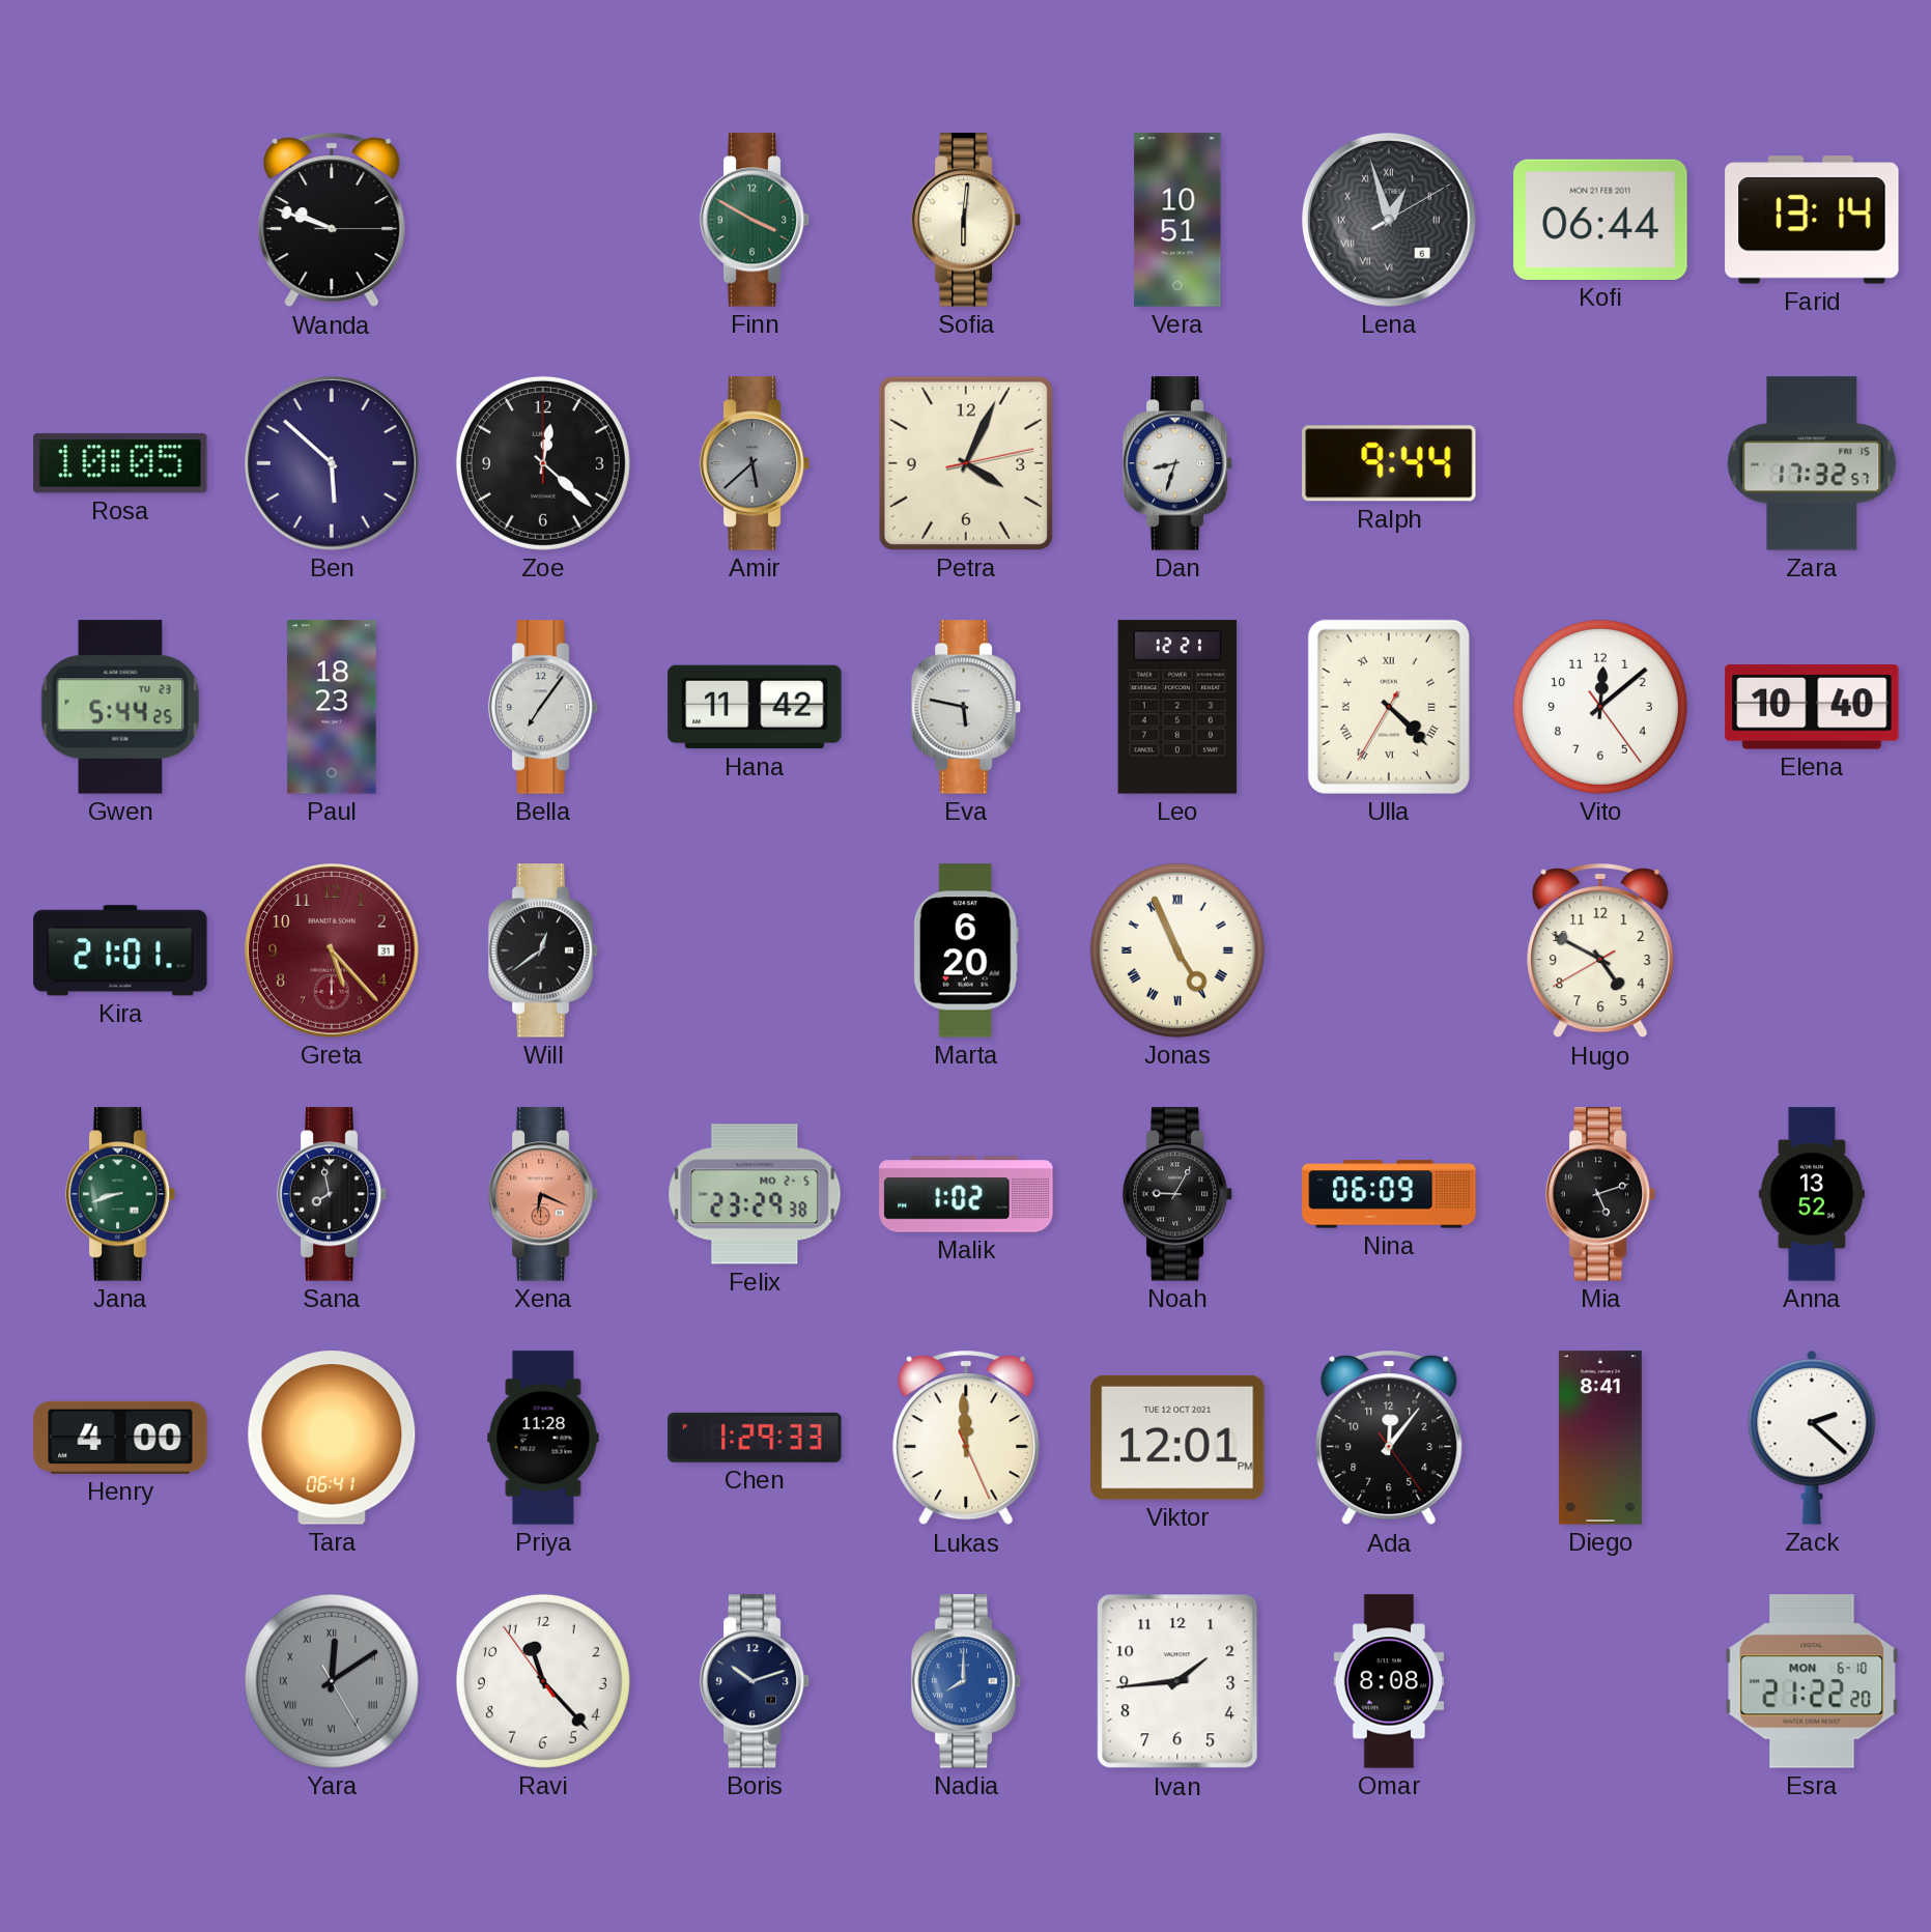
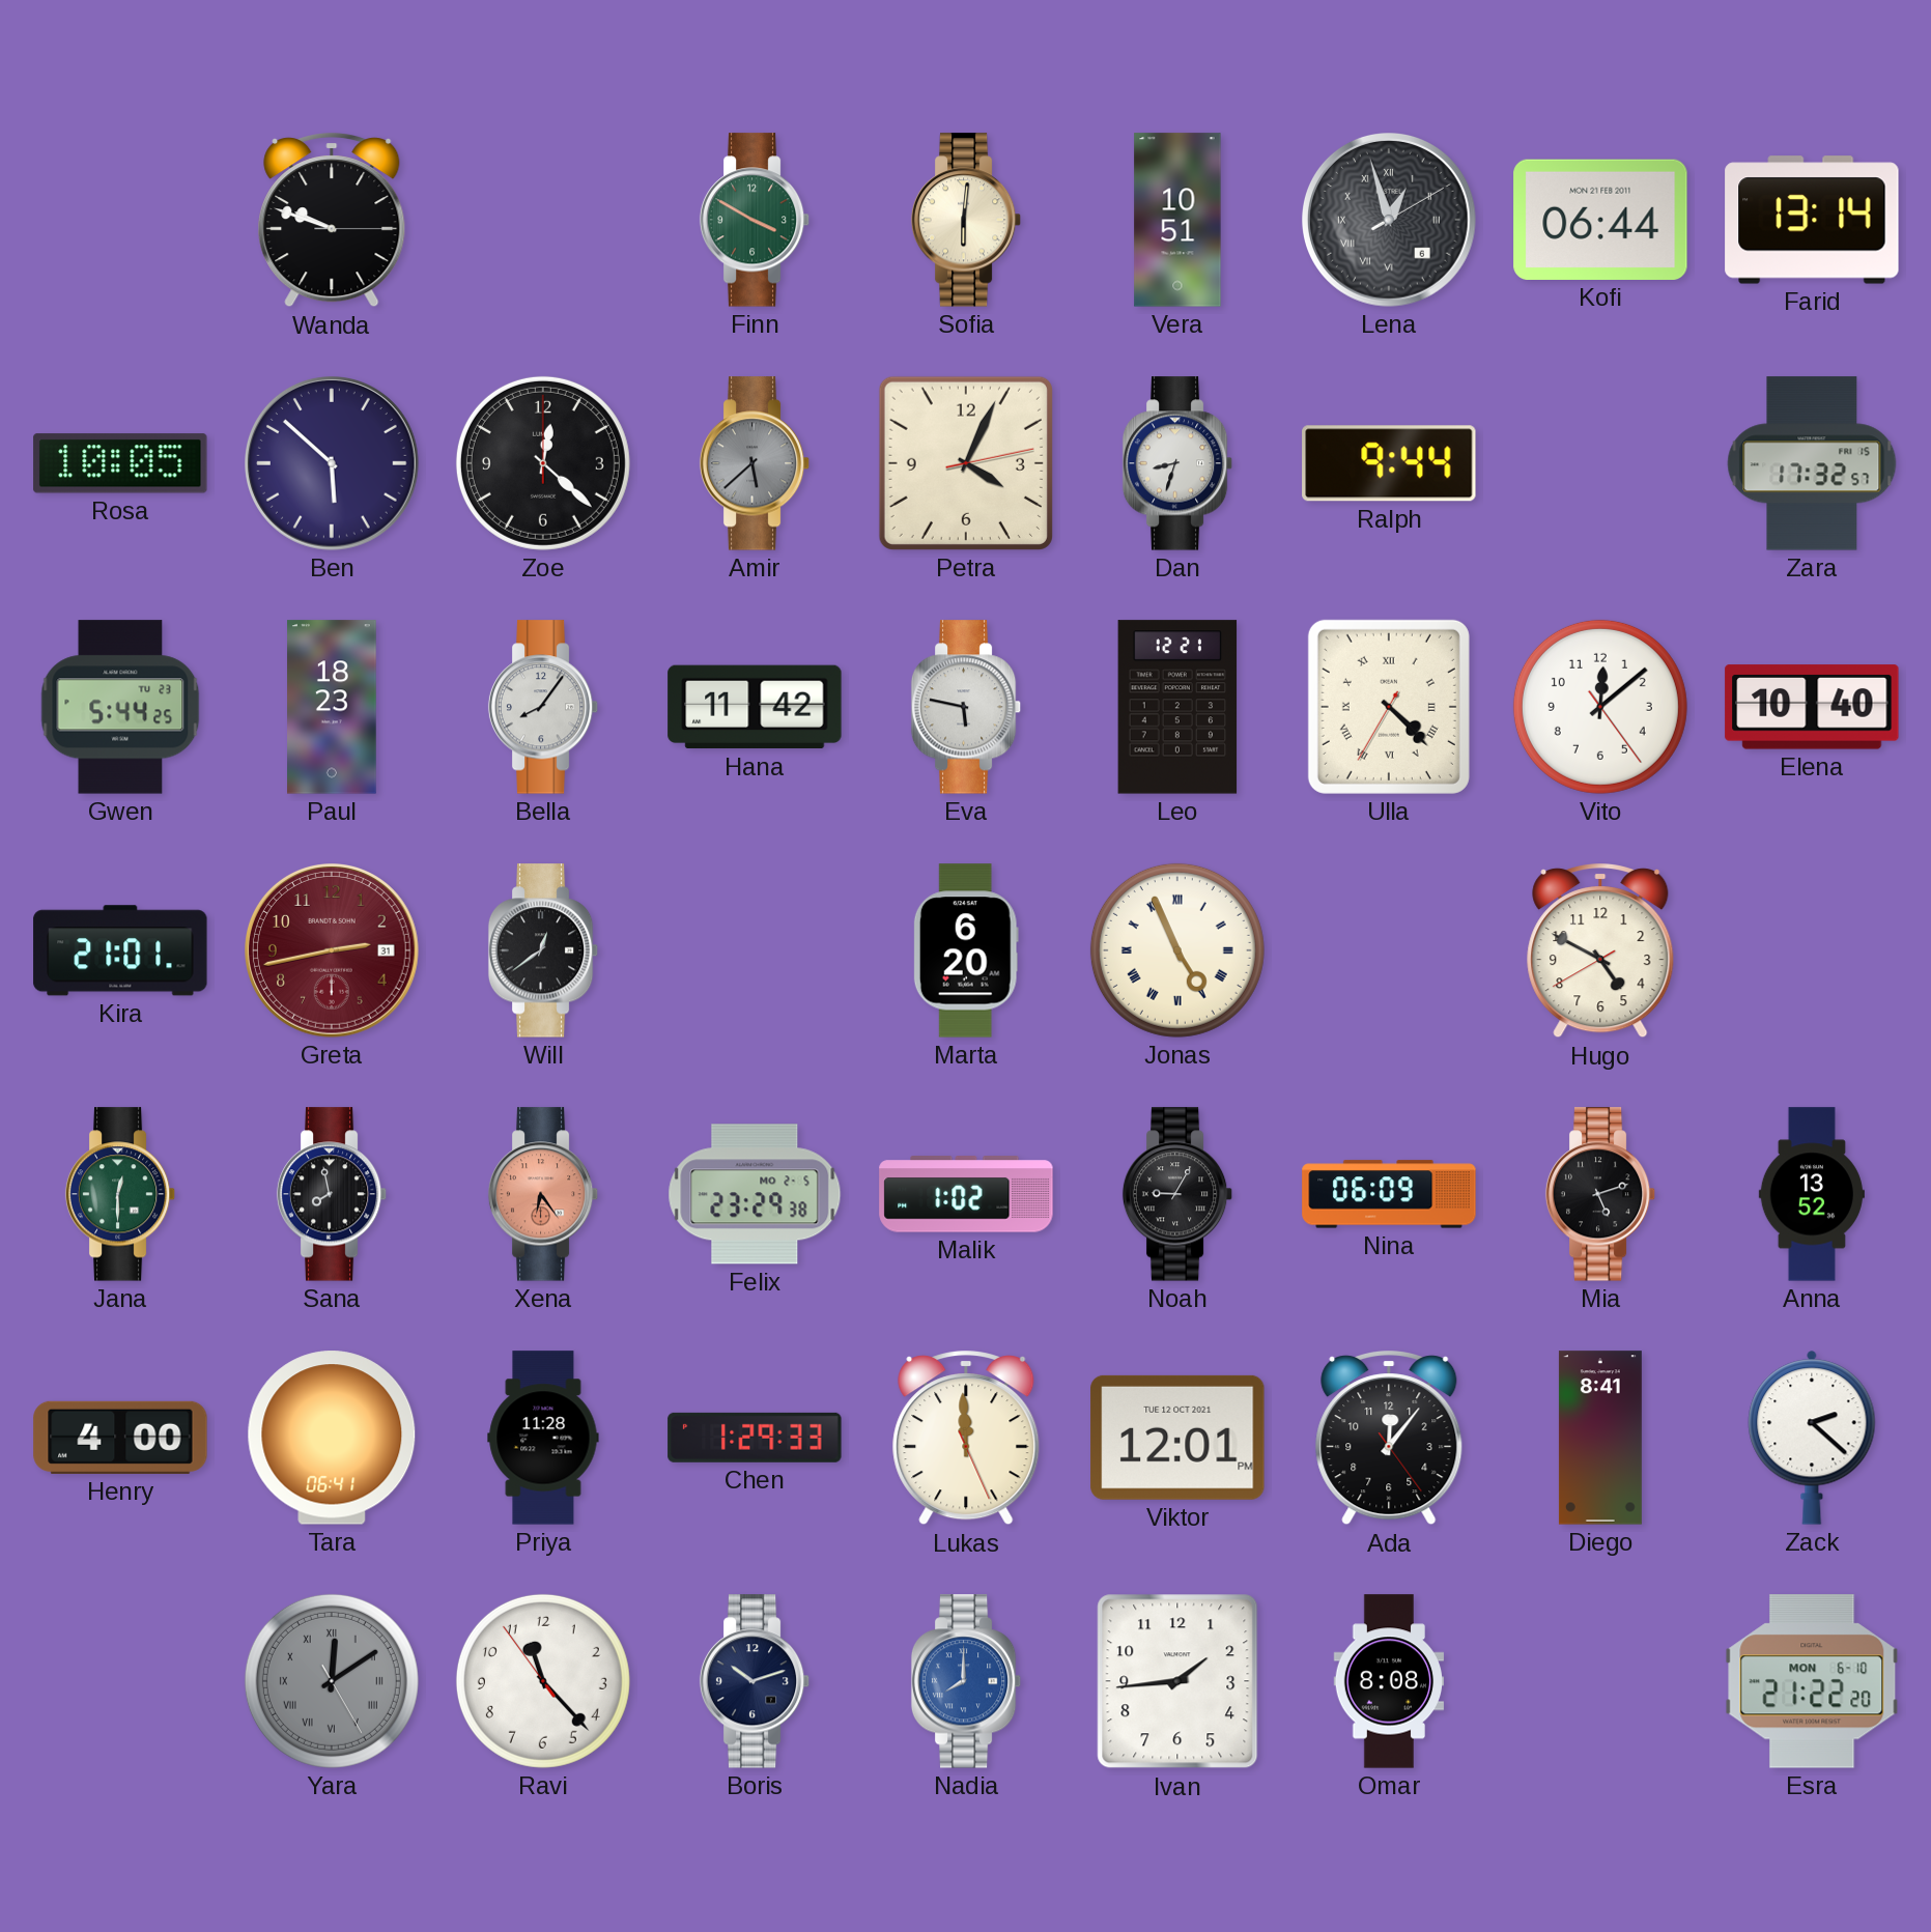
Bella: 7:06 -> 8:06 (543, 707)
Greta: 5:23 -> 2:43 (333, 951)
Jana: 8:42 -> 12:30 (120, 1194)
Xena: 6:19 -> 6:24 (543, 1194)
